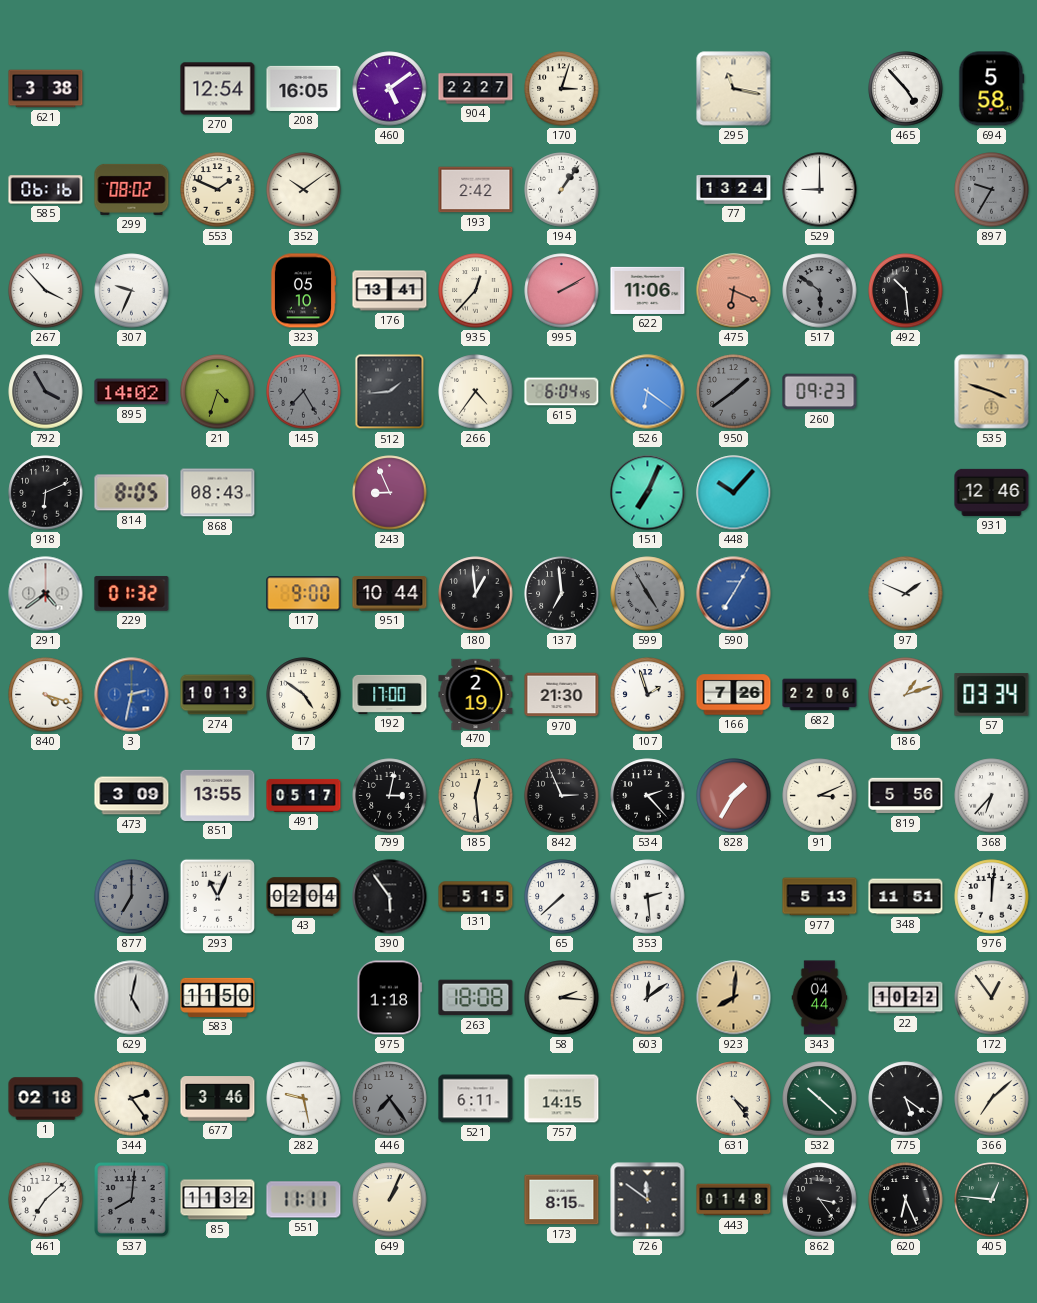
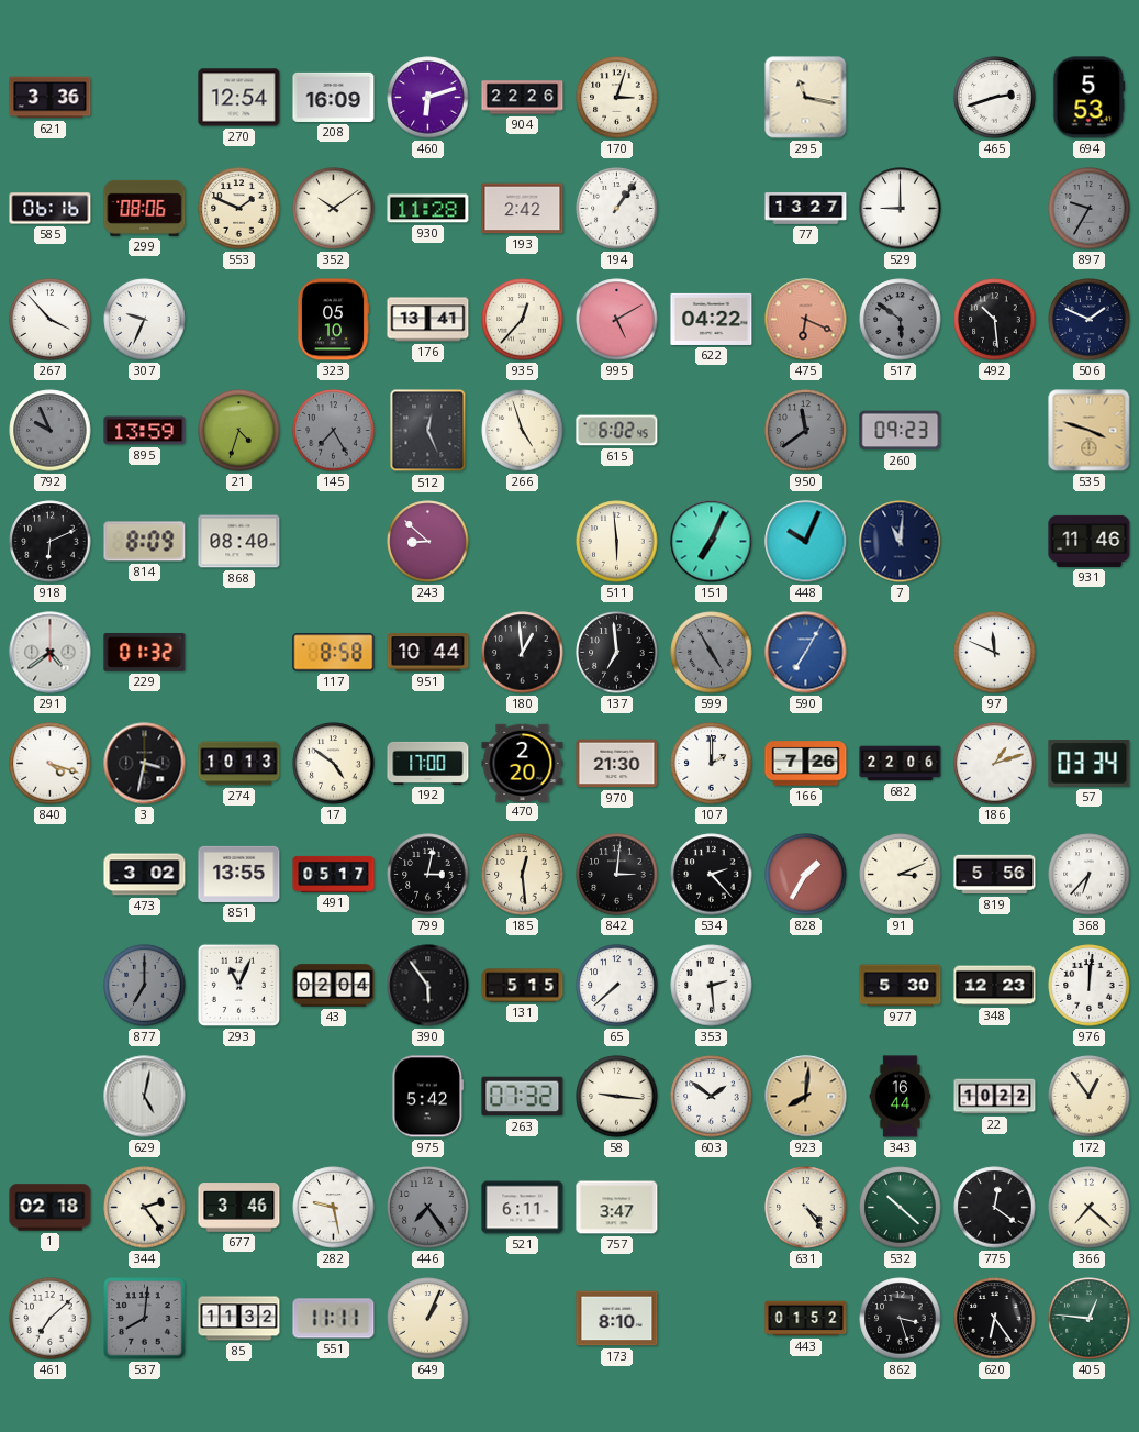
621: 3:38 -> 3:36 (51, 98)
208: 16:05 -> 16:09 (334, 97)
460: 5:09 -> 6:12 (428, 98)
904: 22:27 -> 22:26 (523, 98)
465: 4:53 -> 2:42 (995, 98)
694: 5:58 -> 5:53 (1090, 98)
299: 08:02 -> 08:06 (145, 208)
930: none -> 11:28 (428, 209)
77: 13:24 -> 13:27 (806, 209)
995: 2:10 -> 5:10 (617, 320)
622: 11:06 -> 04:22 (712, 319)
506: none -> 1:49 (1090, 320)
792: 3:55 -> 9:56 (51, 431)
895: 14:02 -> 13:59 (145, 431)
512: 1:44 -> 12:26 (428, 431)
266: 4:36 -> 4:57 (523, 431)
615: 6:04 -> 6:02 (617, 431)
526: 6:21 -> none (648, 392)
950: 1:39 -> 11:39 (806, 431)
814: 8:05 -> 8:09 (145, 542)
868: 08:43 -> 08:40 (239, 542)
243: 8:56 -> 8:52 (428, 542)
511: none -> 5:59 (617, 542)
448: 10:07 -> 10:04 (806, 542)
7: none -> 11:01 (901, 542)
931: 12:46 -> 11:46 (1090, 541)
117: 9:00 -> 8:58 (334, 653)
97: 1:49 -> 11:49 (995, 653)
3: 2:32 -> 3:32 (145, 764)
3 dial: blue -> black (145, 764)
470: 2:19 -> 2:20 (523, 763)
107: 1:57 -> 2:00 (712, 764)
473: 3:09 -> 3:02 (145, 875)
842: 2:56 -> 3:01 (617, 875)
977: 5:13 -> 5:30 (901, 986)
348: 11:51 -> 12:23 (995, 986)
583: 11:50 -> none (218, 997)
975: 1:18 -> 5:42 (428, 1097)
263: 18:08 -> 07:32 (523, 1097)
58: 2:16 -> 9:16 (617, 1097)
603: 12:09 -> 1:51 (712, 1097)
343: 04:44 -> 16:44 (901, 1097)
757: 14:15 -> 3:47 (617, 1208)
775: 5:21 -> 12:21 (995, 1208)
366: 7:08 -> 7:22 (1090, 1208)
173: 8:15 -> 8:10 (617, 1319)
726: 11:51 -> none (648, 1200)
443: 01:48 -> 01:52 (806, 1319)
862: 3:24 -> 3:27 (901, 1319)
620: 6:26 -> 6:24 (995, 1319)
